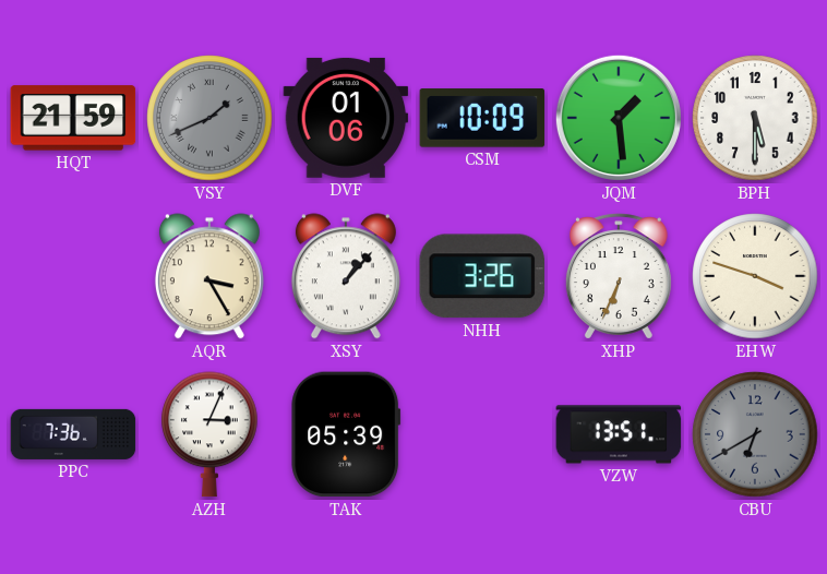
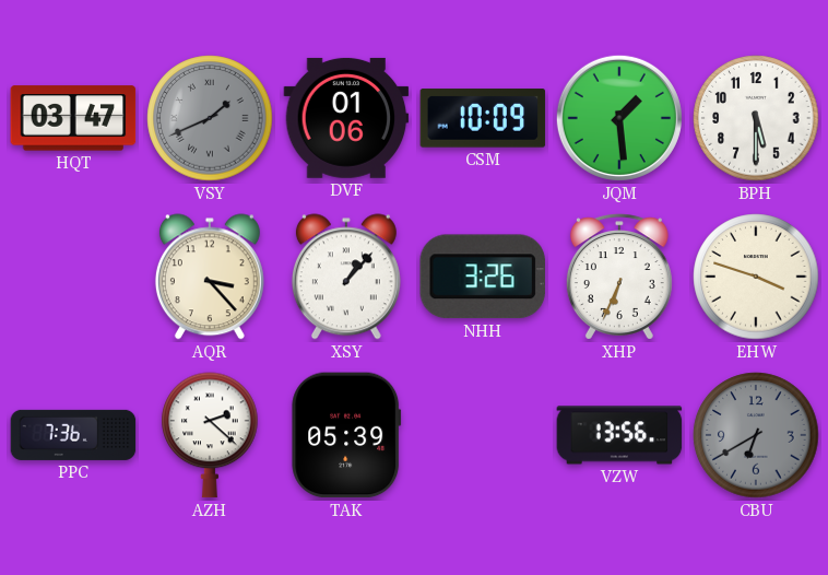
HQT: 21:59 -> 03:47 (73, 118)
AQR: 3:25 -> 3:23 (210, 277)
AZH: 3:04 -> 2:22 (210, 435)
VZW: 13:51 -> 13:56 (619, 435)
